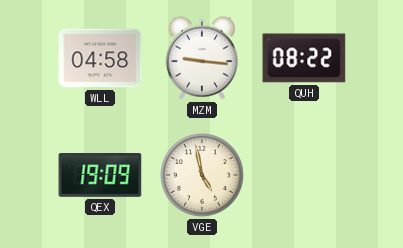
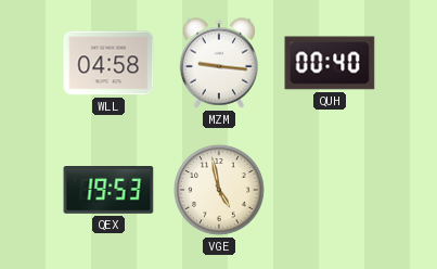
QUH: 08:22 -> 00:40 (330, 63)
QEX: 19:09 -> 19:53 (108, 191)
